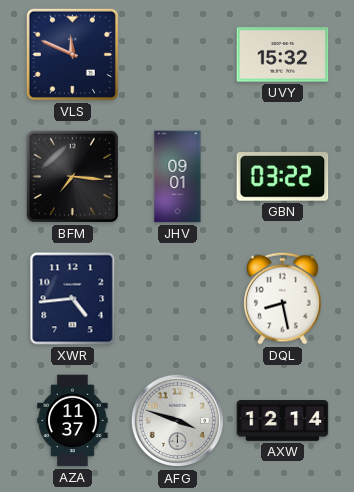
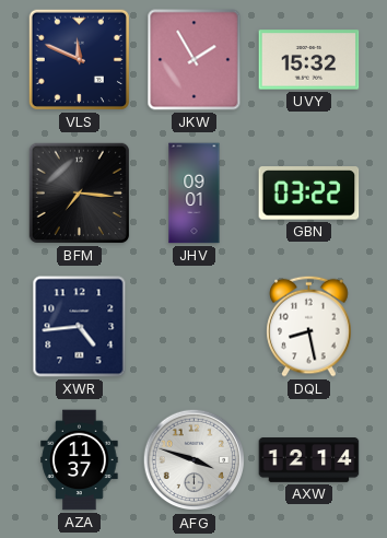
JKW: none -> 1:55 (195, 60)
